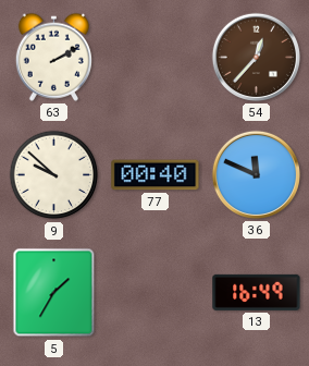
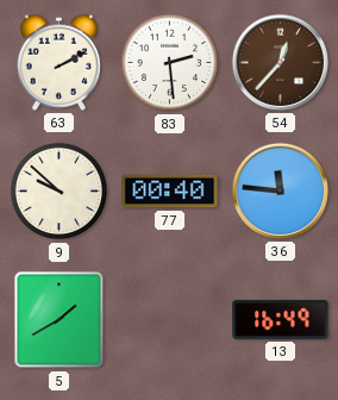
83: none -> 2:29 (170, 63)
36: 11:49 -> 11:46 (280, 190)
5: 1:35 -> 1:40 (60, 320)
